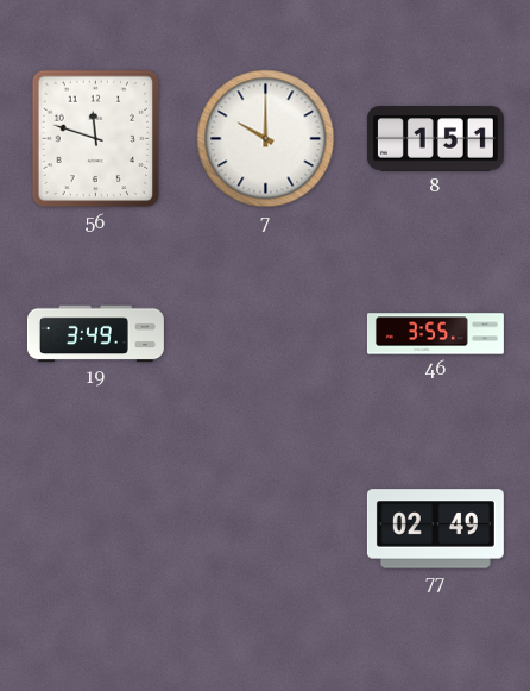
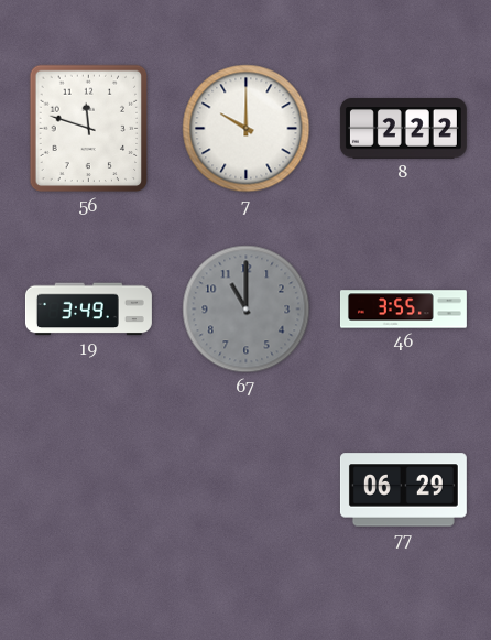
8: 1:51 -> 2:22 (403, 129)
67: none -> 11:00 (247, 310)
77: 02:49 -> 06:29 (403, 490)
